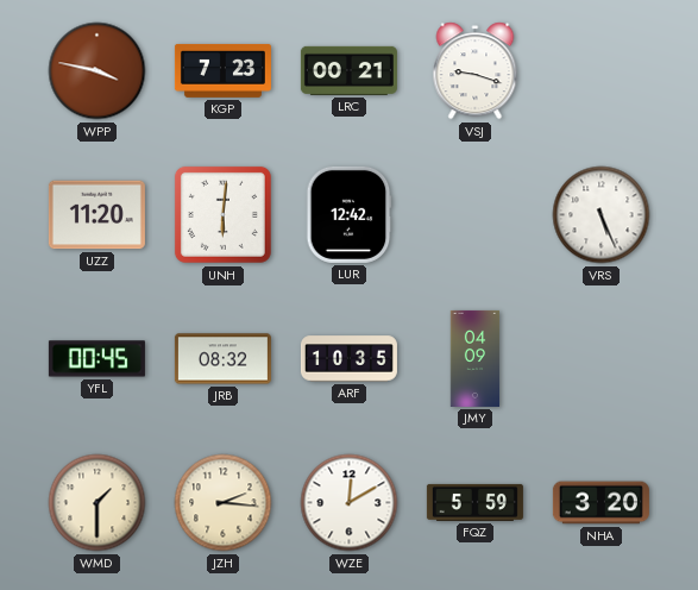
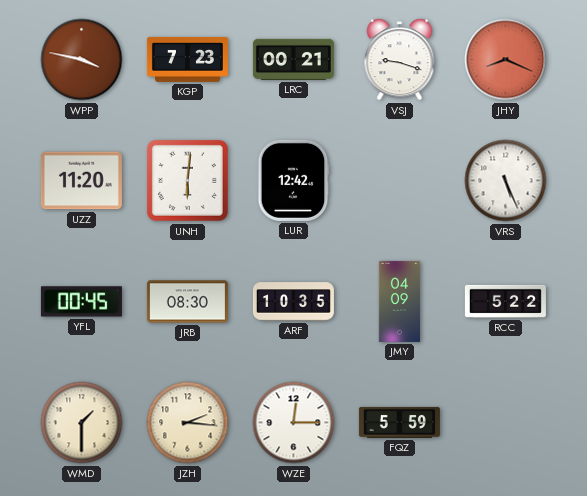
JHY: none -> 8:19 (506, 60)
JRB: 08:32 -> 08:30 (187, 302)
RCC: none -> 5:22 (505, 301)
WZE: 12:10 -> 12:15 (294, 423)
NHA: 3:20 -> none (600, 503)
